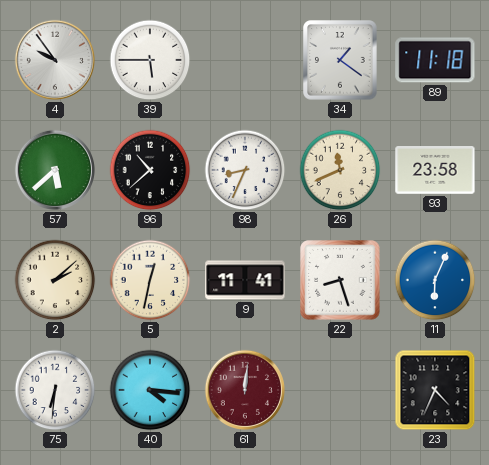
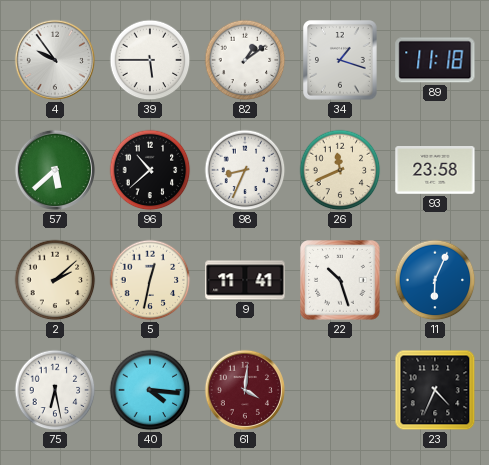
82: none -> 1:09 (245, 60)
34: 1:21 -> 1:18 (340, 60)
22: 8:27 -> 10:27 (340, 280)
75: 6:31 -> 6:28 (55, 390)
61: 12:01 -> 4:01 (245, 390)
